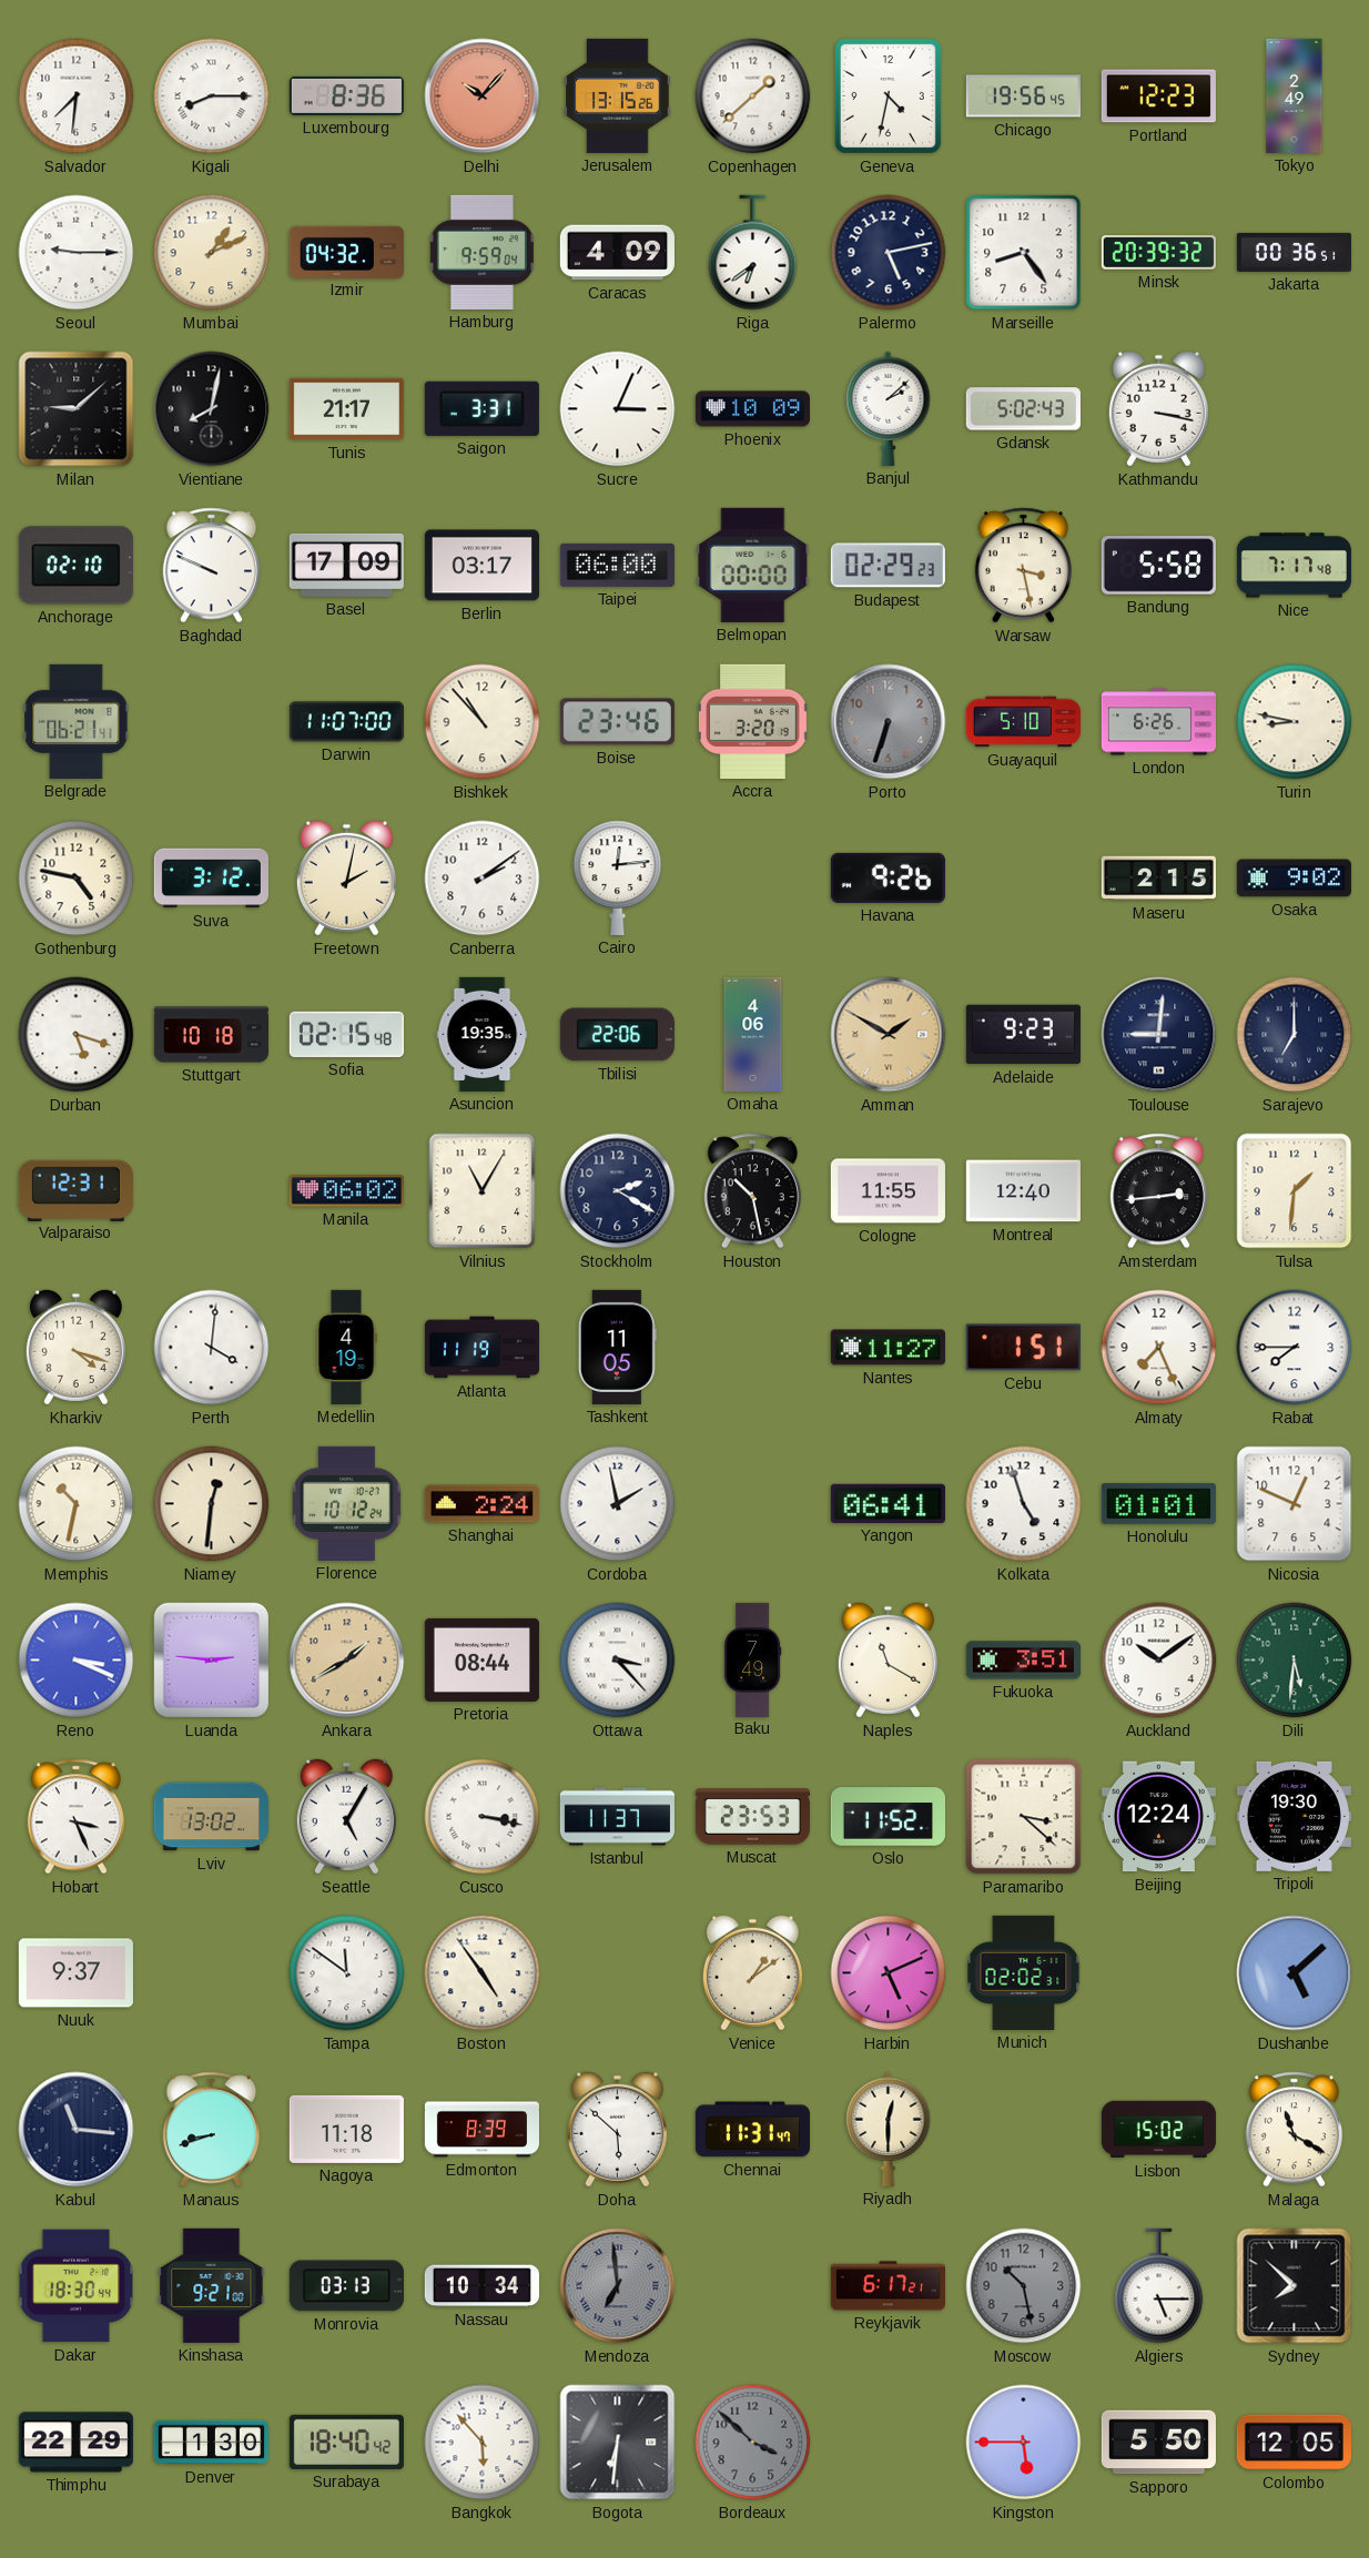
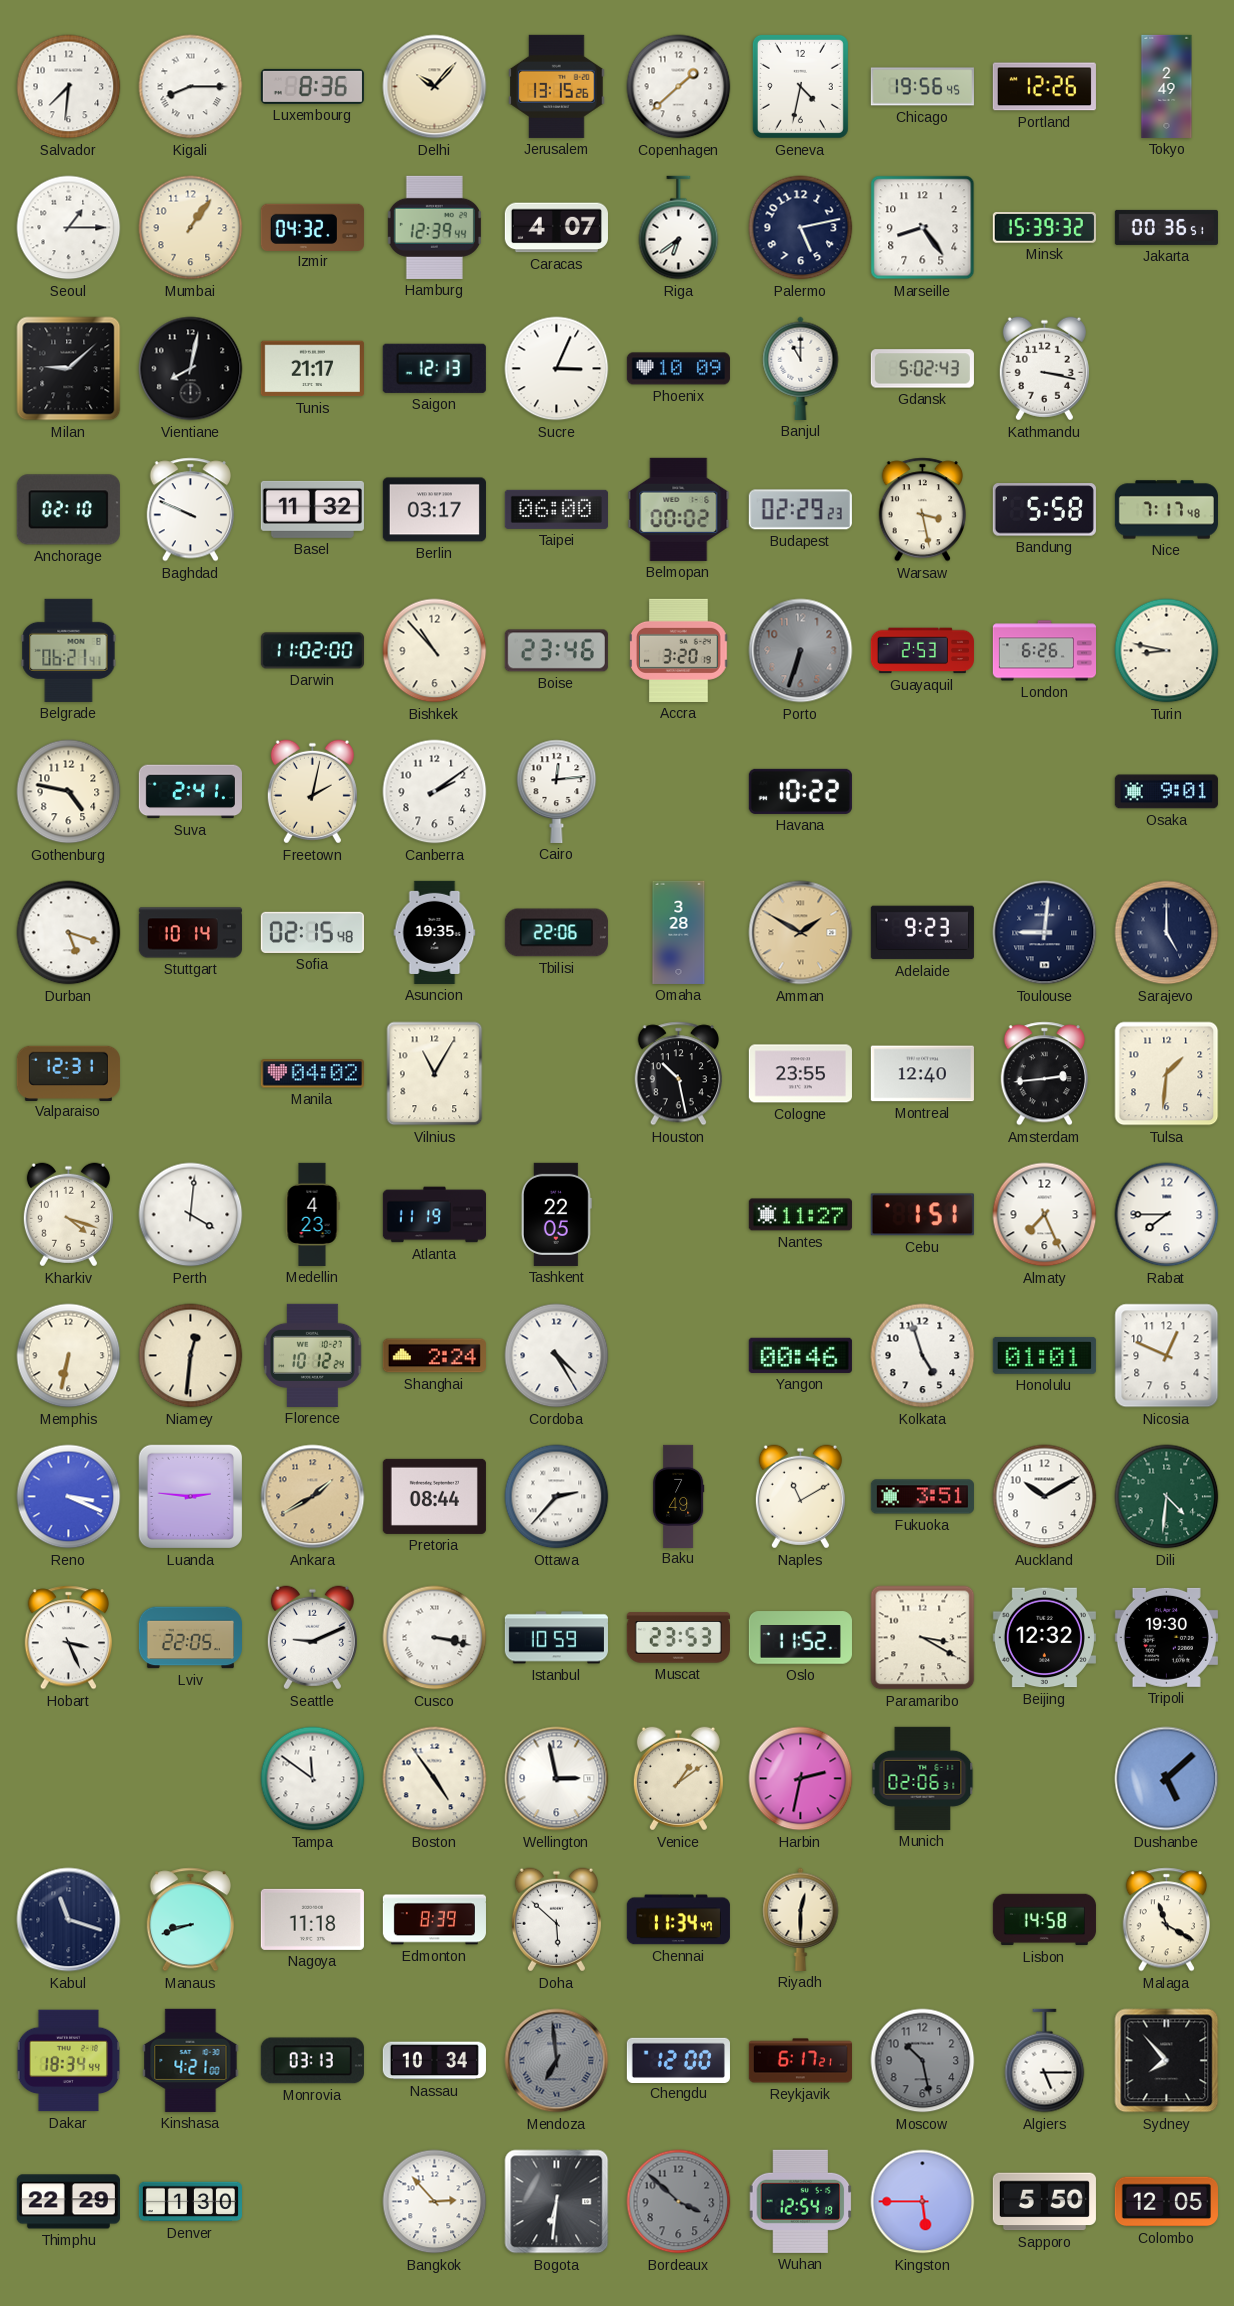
Delhi dial: salmon -> cream (435, 87)
Portland: 12:23 -> 12:26 (1044, 87)
Seoul: 9:15 -> 1:15 (69, 228)
Mumbai: 1:11 -> 1:06 (191, 228)
Hamburg: 9:59 -> 12:39 (434, 227)
Caracas: 4:09 -> 4:07 (556, 228)
Minsk: 20:39 -> 15:39 (1044, 228)
Saigon: 3:31 -> 12:13 (434, 368)
Banjul: 2:08 -> 11:00 (801, 368)
Basel: 17:09 -> 11:32 (312, 509)
Belmopan: 00:00 -> 00:02 (679, 509)
Darwin: 11:07 -> 11:02 (312, 651)
Guayaquil: 5:10 -> 2:53 (922, 651)
Suva: 3:12 -> 2:41 (190, 792)
Havana: 9:26 -> 10:22 (800, 791)
Maseru: 2:15 -> none (1158, 879)
Osaka: 9:02 -> 9:01 (1166, 792)
Stuttgart: 10:18 -> 10:14 (190, 933)
Omaha: 4:06 -> 3:28 (679, 932)
Sarajevo: 7:00 -> 5:00 (1167, 933)
Manila: 06:02 -> 04:02 (312, 1074)
Stockholm: 2:20 -> none (618, 1191)
Cologne: 11:55 -> 23:55 (800, 1074)
Medellin: 4:19 -> 4:23 (312, 1214)
Tashkent: 11:05 -> 22:05 (556, 1214)
Memphis: 10:32 -> 6:32 (69, 1356)
Cordoba: 1:58 -> 4:25 (557, 1356)
Yangon: 06:41 -> 00:46 (800, 1355)
Ottawa: 3:23 -> 2:37 (557, 1497)
Naples: 11:20 -> 11:10 (800, 1497)
Auckland: 10:09 -> 10:10 (1045, 1497)
Dili: 5:31 -> 4:31 (1167, 1497)
Lviv: 13:02 -> 22:05 (190, 1638)
Seattle: 5:05 -> 9:11 (312, 1638)
Istanbul: 11:37 -> 10:59 (556, 1638)
Paramaribo: 3:22 -> 3:20 (923, 1638)
Beijing: 12:24 -> 12:32 (1044, 1638)
Nuuk: 9:37 -> none (75, 1973)
Wellington: none -> 2:58 (557, 1779)
Harbin: 5:11 -> 2:32 (801, 1779)
Munich: 02:02 -> 02:06 (923, 1778)
Kabul: 11:16 -> 11:18 (69, 1920)
Chennai: 11:31 -> 11:34 (678, 1920)
Lisbon: 15:02 -> 14:58 (1044, 1920)
Dakar: 18:30 -> 18:34 (69, 2061)
Kinshasa: 9:21 -> 4:21 (191, 2060)
Chengdu: none -> 12:00 (678, 2060)
Sydney: 7:52 -> 7:53 (1167, 2061)
Surabaya: 18:40 -> none (346, 2442)
Bangkok: 5:53 -> 2:53 (435, 2202)
Wuhan: none -> 12:54 (801, 2201)
